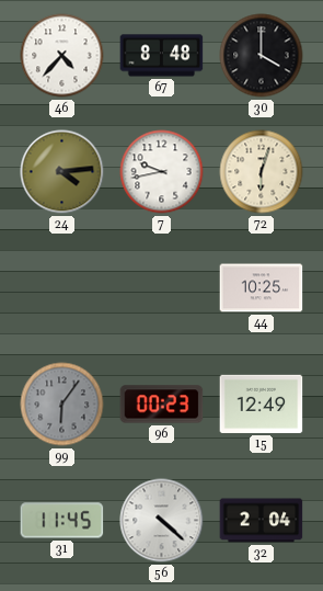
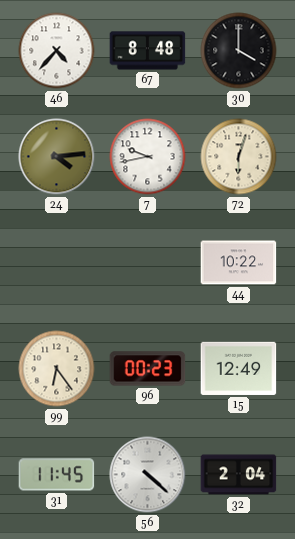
44: 10:25 -> 10:22 (239, 263)
99: 6:06 -> 6:24 (57, 369)
99 dial: grey -> cream (57, 369)
